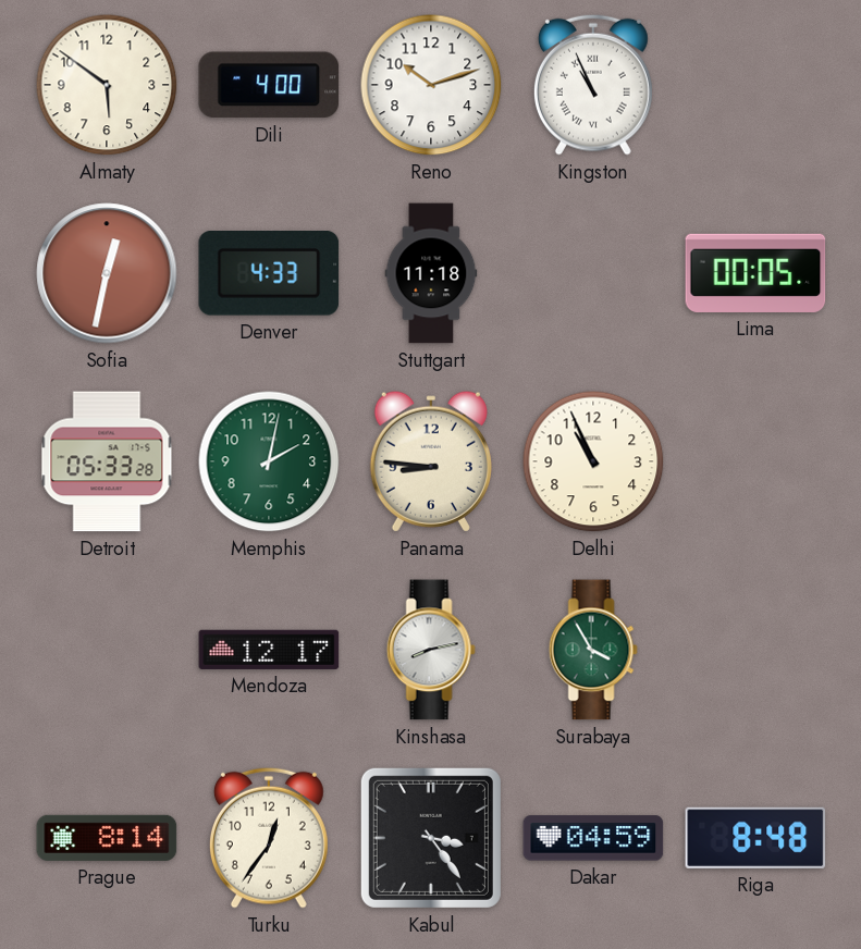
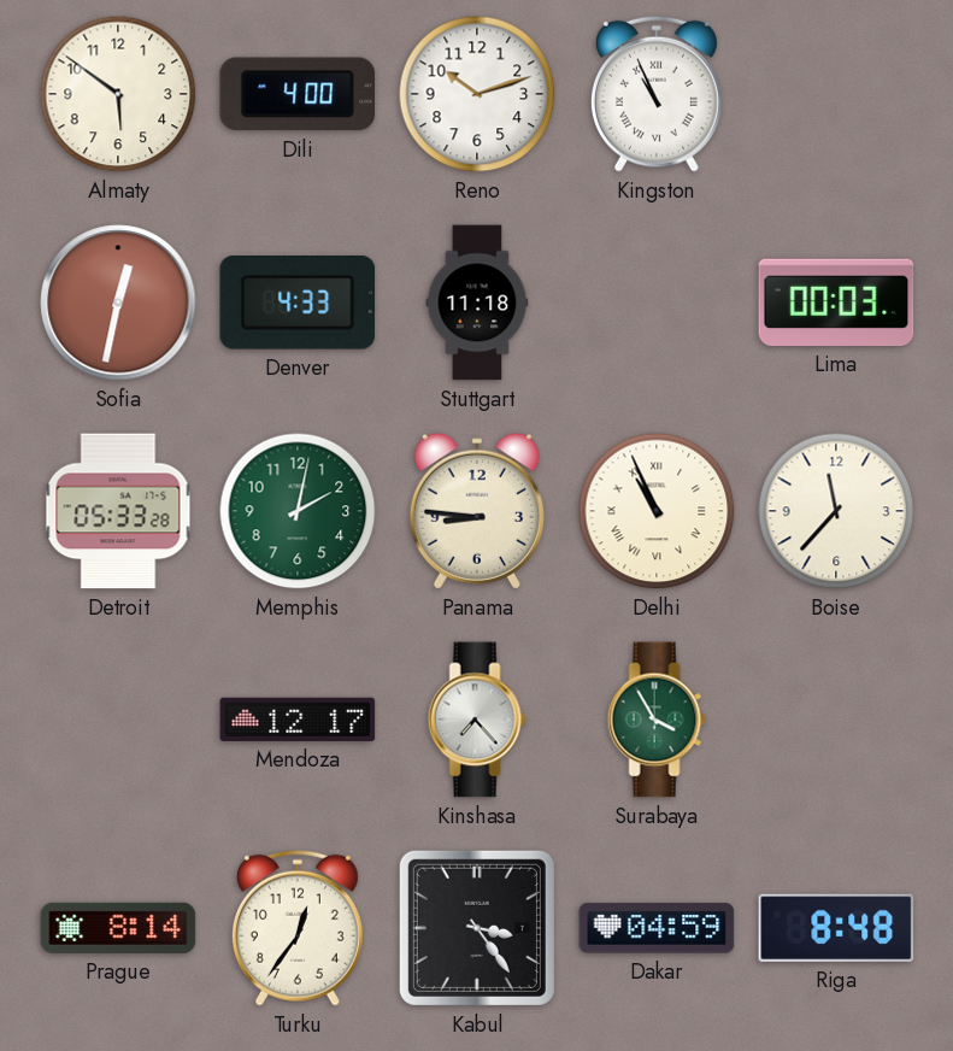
Lima: 00:05 -> 00:03 (836, 303)
Delhi numerals: Arabic -> Roman (657, 511)
Boise: none -> 11:37 (836, 511)
Kinshasa: 8:13 -> 7:23 (477, 720)
